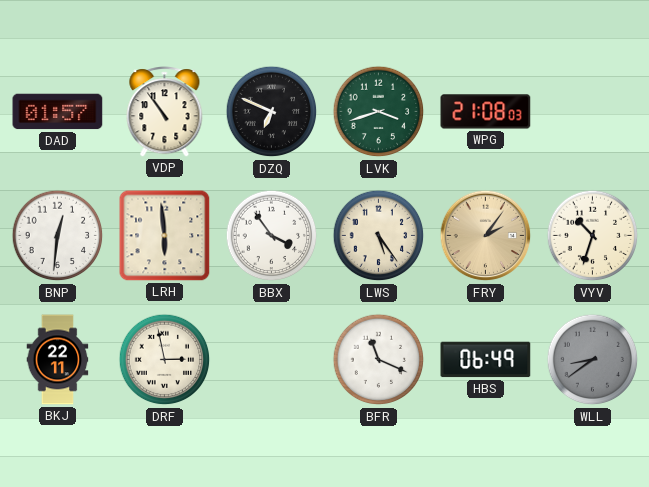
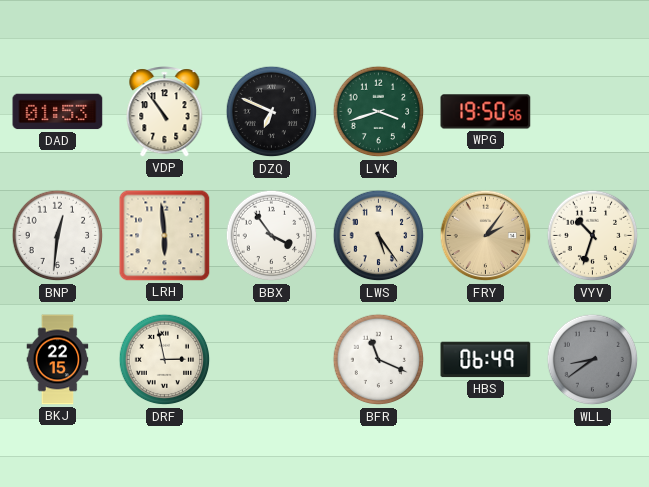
DAD: 01:57 -> 01:53 (58, 112)
WPG: 21:08 -> 19:50 (486, 112)
BKJ: 22:11 -> 22:15 (58, 360)
